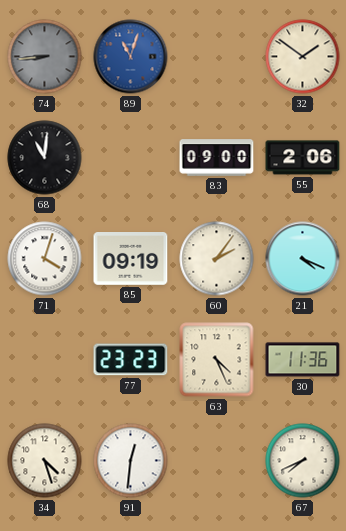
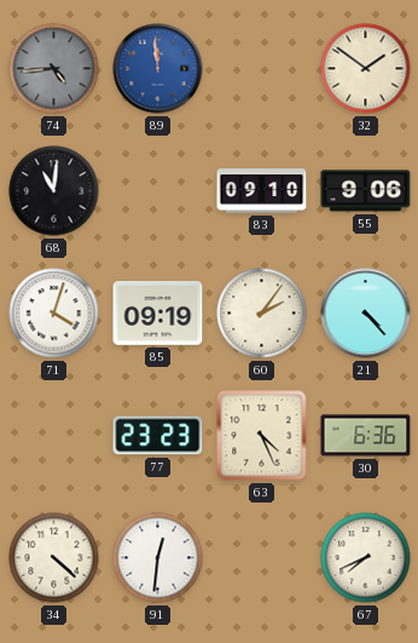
74: 8:44 -> 4:44 (54, 69)
89: 11:03 -> 11:59 (158, 69)
83: 09:00 -> 09:10 (262, 191)
55: 2:06 -> 9:06 (366, 191)
21: 4:19 -> 4:23 (366, 314)
30: 11:36 -> 6:36 (366, 436)
34: 4:27 -> 4:22 (54, 558)
